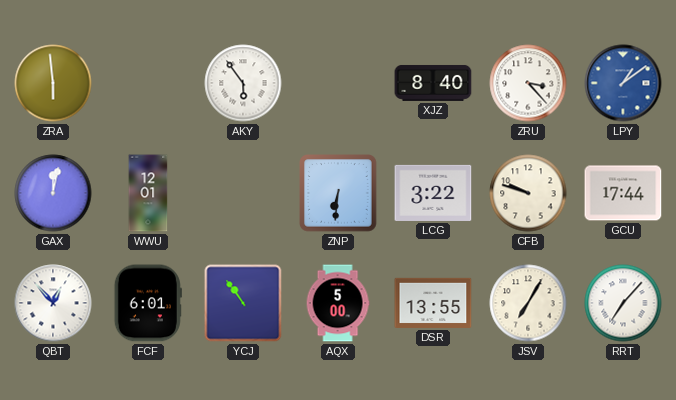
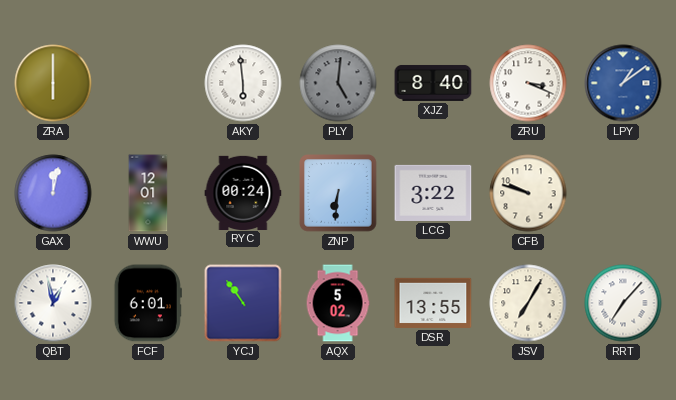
ZRA: 5:59 -> 6:00 (53, 83)
AKY: 5:54 -> 5:59 (243, 83)
PLY: none -> 5:01 (338, 83)
ZRU: 3:23 -> 3:19 (528, 83)
RYC: none -> 00:24 (243, 192)
GCU: 17:44 -> none (623, 193)
QBT: 12:53 -> 12:58 (53, 303)
AQX: 5:00 -> 5:02 (338, 303)
